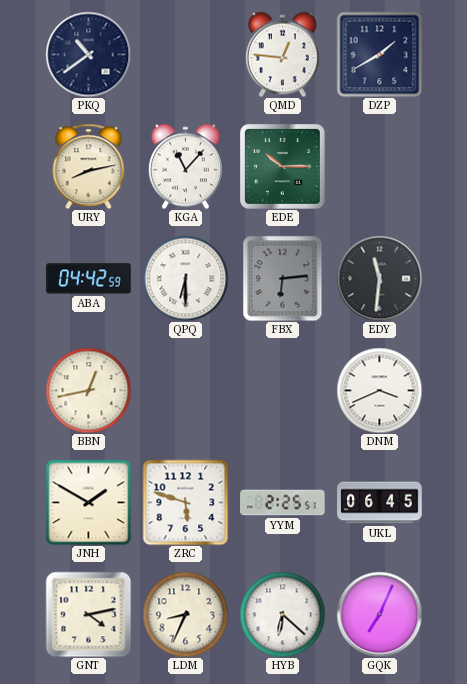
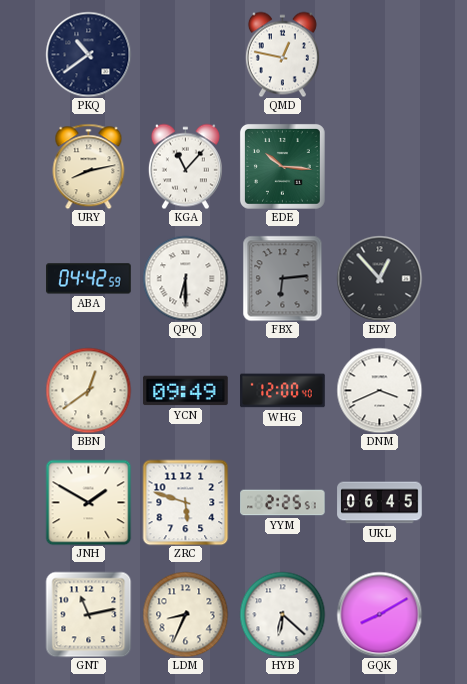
QMD: 12:46 -> 12:47 (282, 54)
DZP: 1:40 -> none (379, 54)
EDE: 10:15 -> 10:16 (282, 166)
EDY: 11:31 -> 12:53 (379, 278)
BBN: 12:43 -> 12:39 (88, 390)
YCN: none -> 09:49 (186, 391)
WHG: none -> 12:00 (283, 391)
GNT: 4:13 -> 11:13 (88, 614)
GQK: 7:04 -> 8:10 (379, 614)
